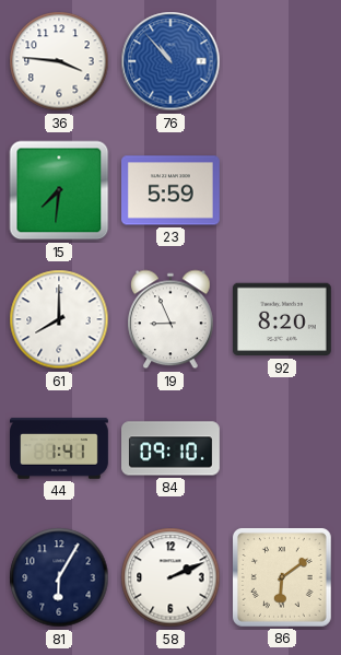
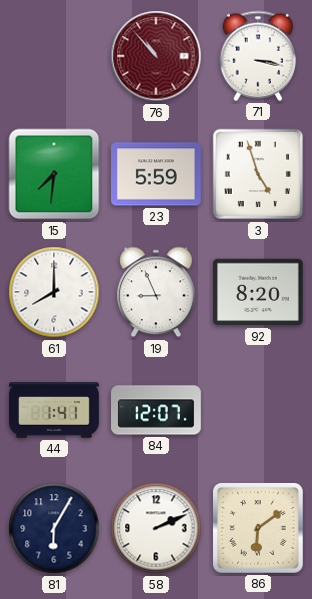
36: 3:46 -> none (59, 61)
76 dial: blue -> burgundy (156, 56)
71: none -> 3:17 (258, 56)
3: none -> 4:57 (258, 174)
84: 09:10 -> 12:07 (157, 410)
